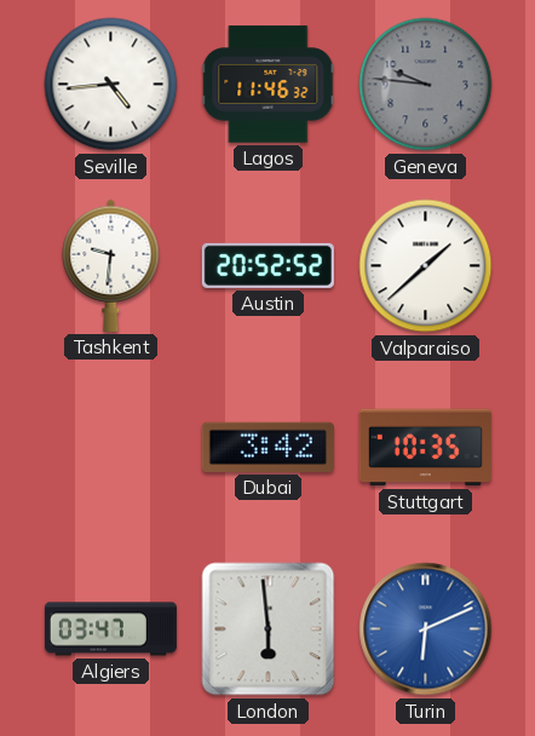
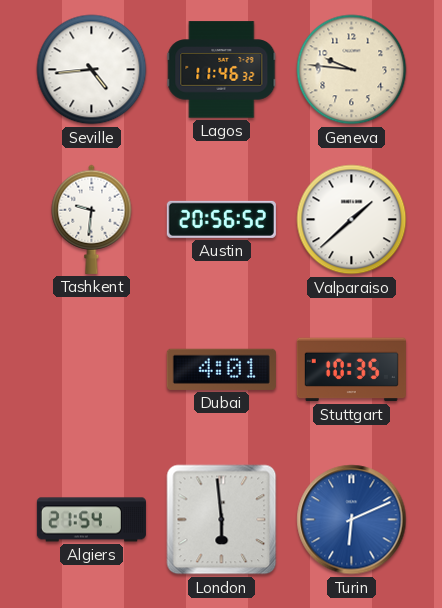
Geneva dial: grey -> cream (352, 70)
Austin: 20:52 -> 20:56 (221, 219)
Dubai: 3:42 -> 4:01 (221, 369)
Algiers: 03:47 -> 21:54 (91, 520)
